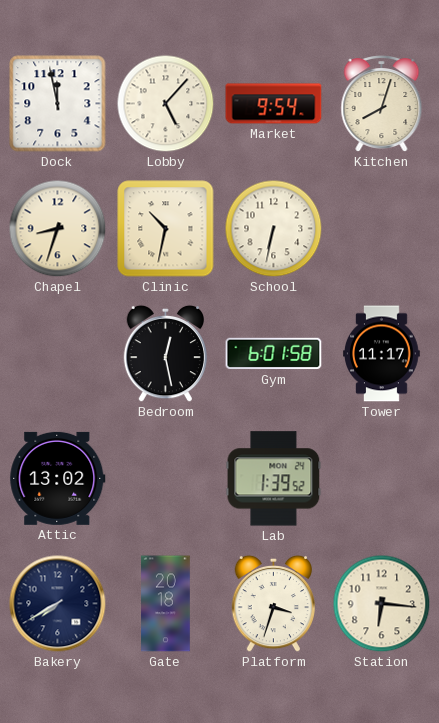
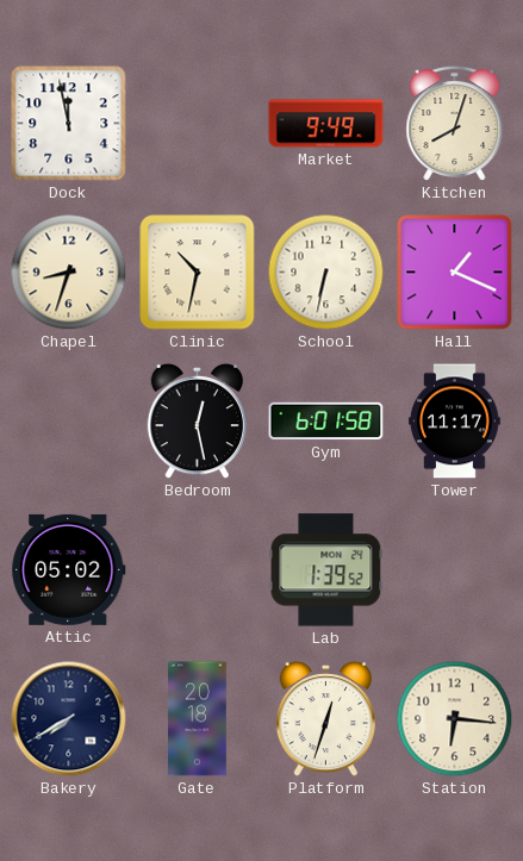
Lobby: 5:07 -> none (166, 104)
Market: 9:54 -> 9:49 (326, 124)
Hall: none -> 1:19 (455, 273)
Attic: 13:02 -> 05:02 (69, 569)
Platform: 3:33 -> 12:33 (325, 719)
